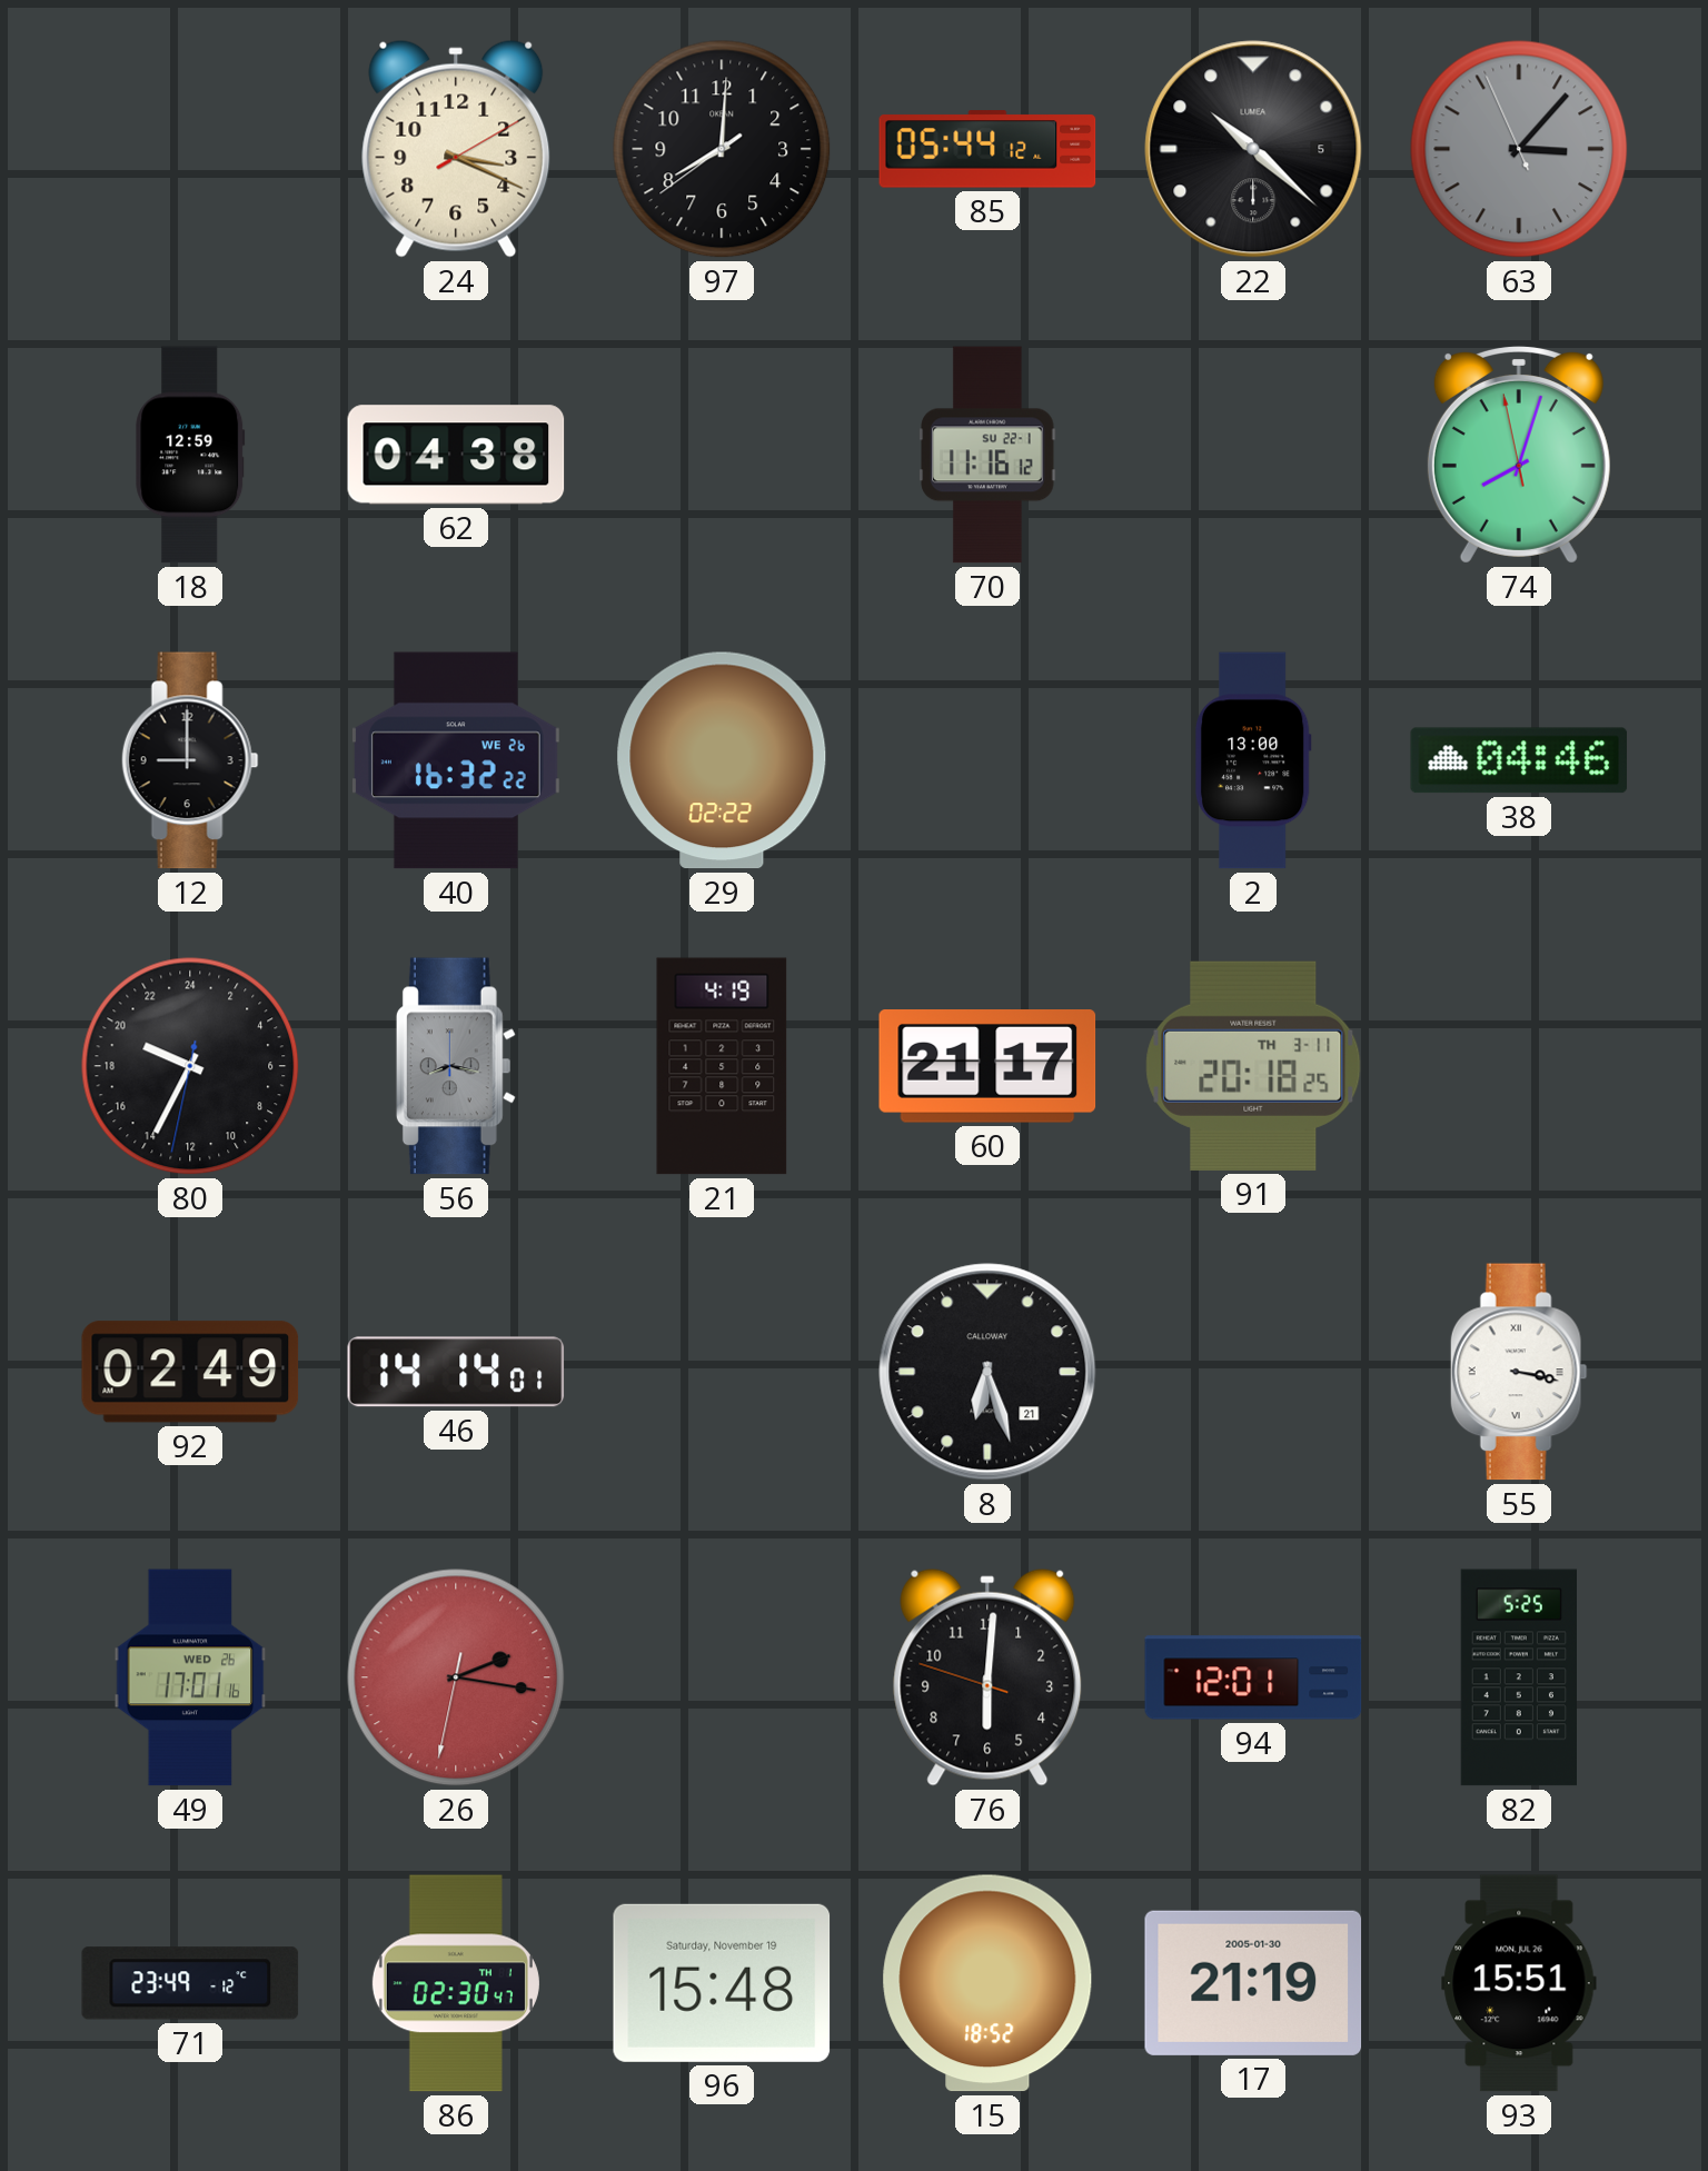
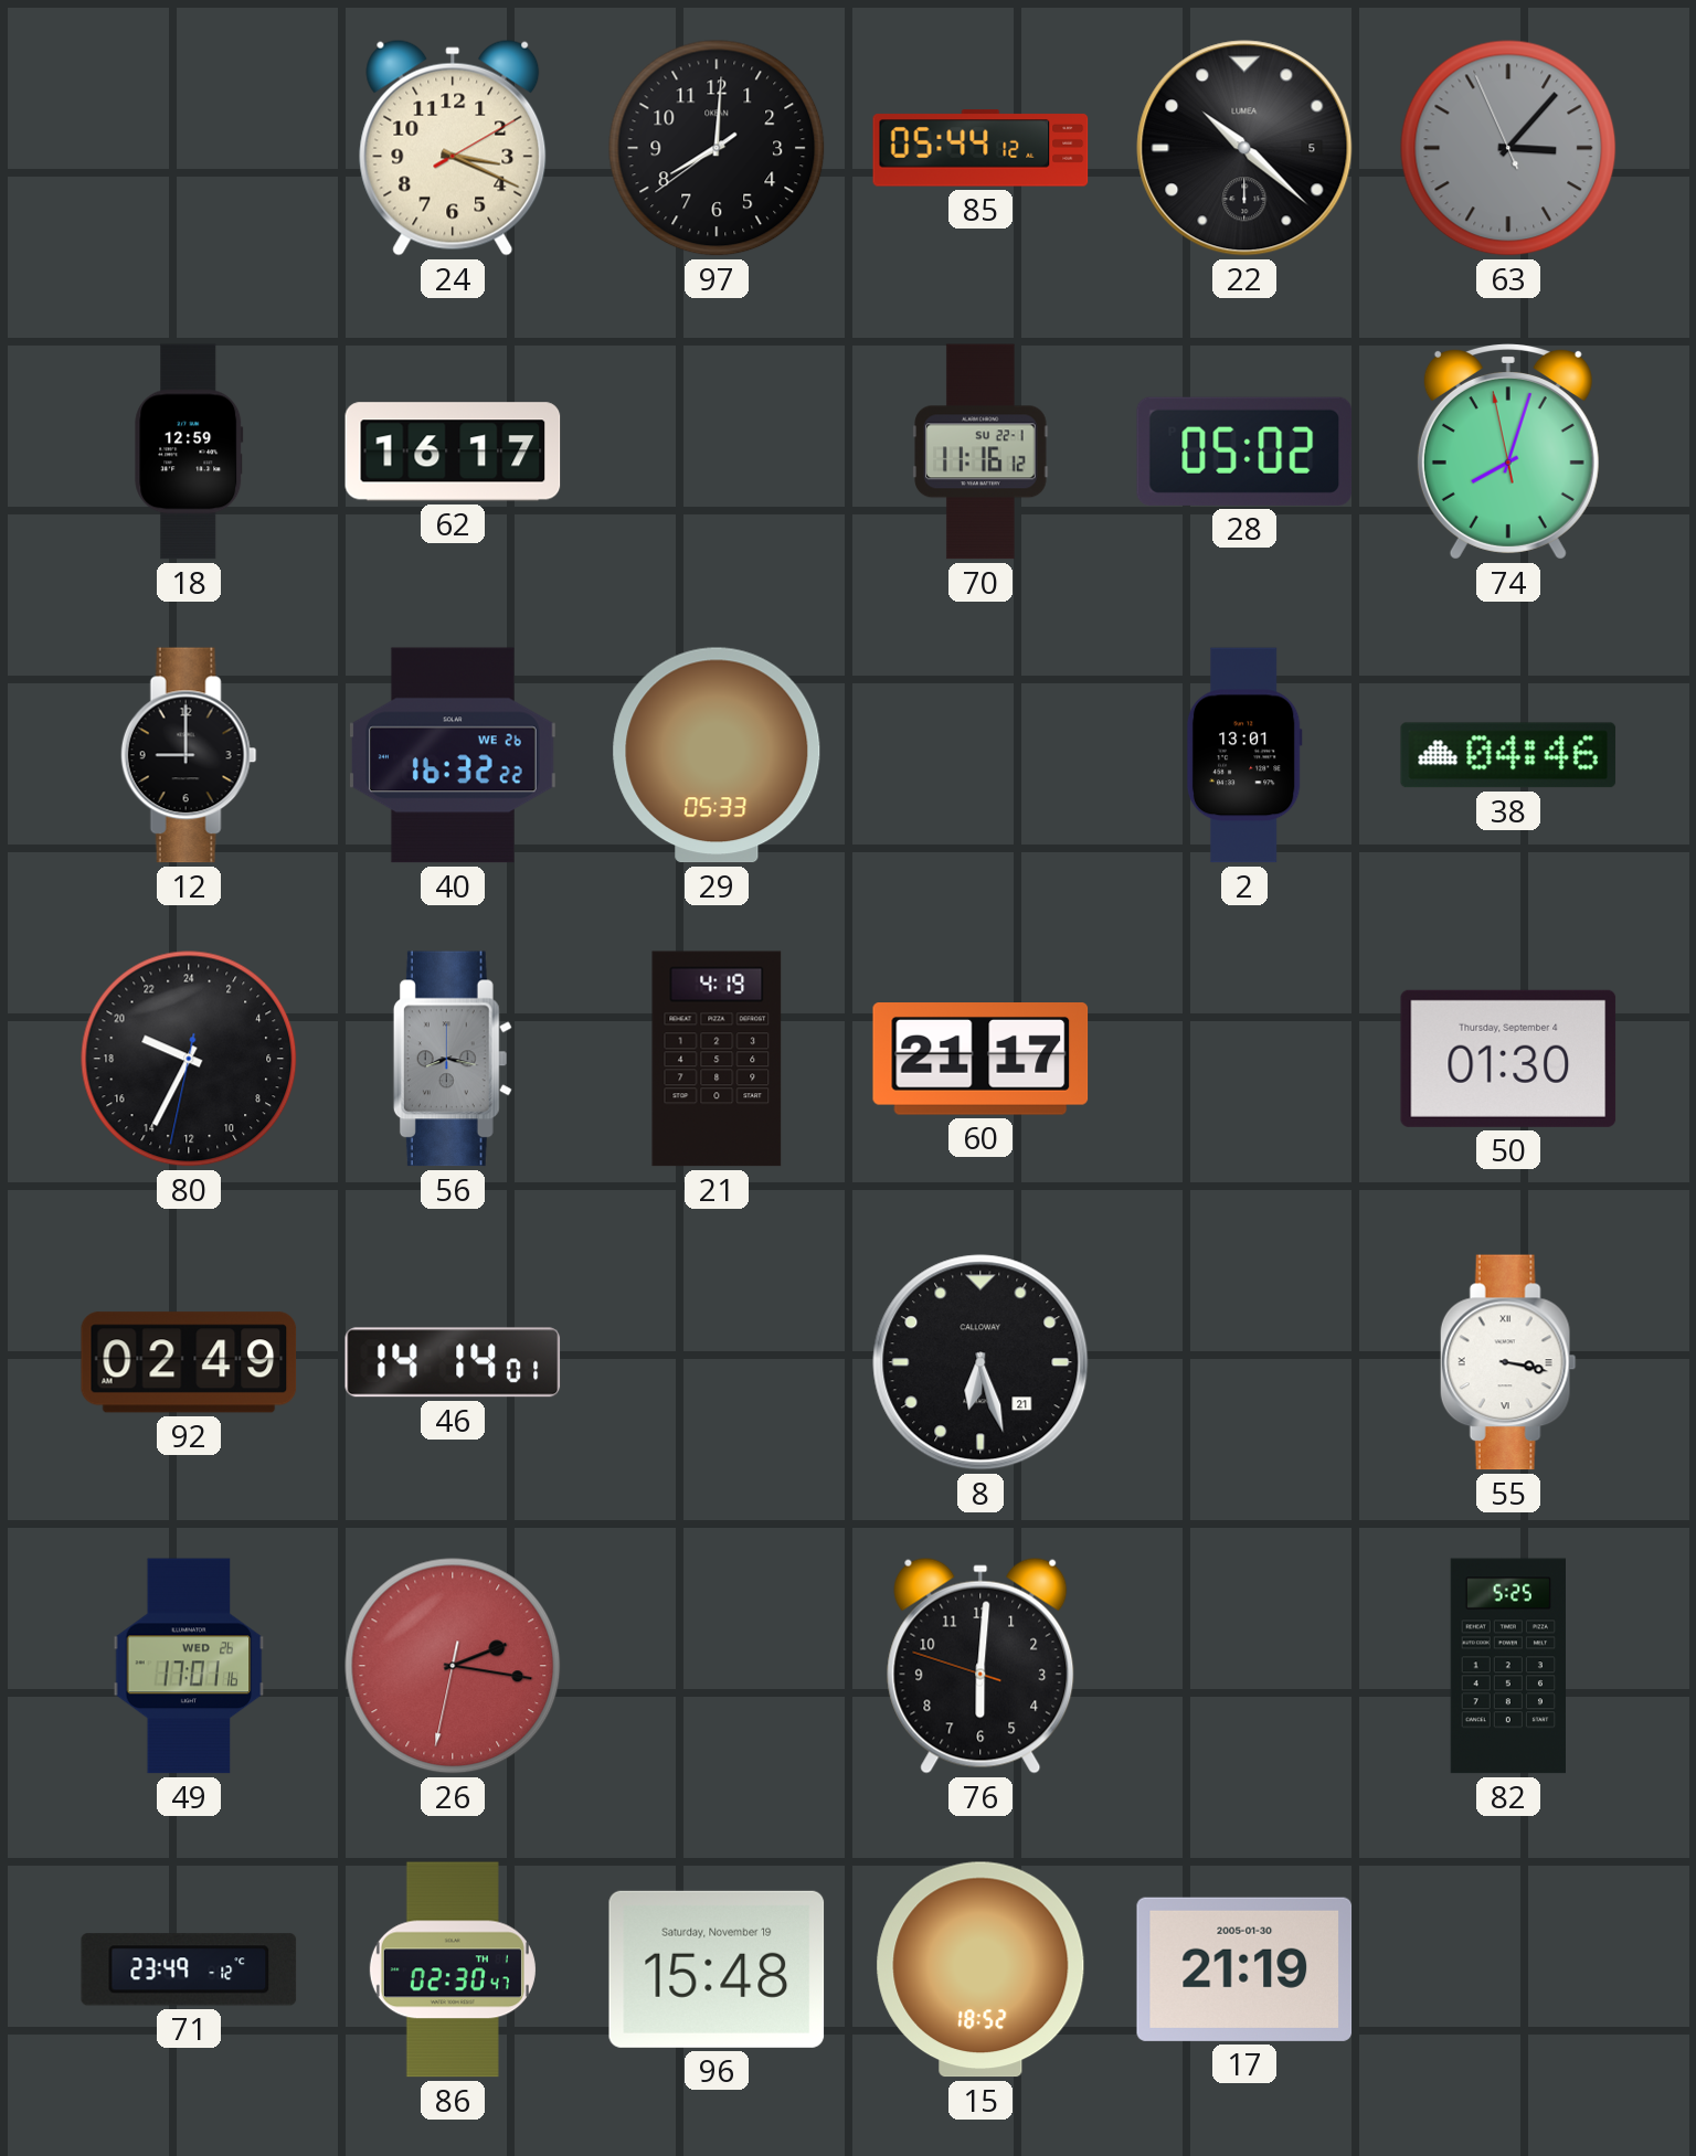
62: 04:38 -> 16:17 (453, 452)
28: none -> 05:02 (1244, 452)
29: 02:22 -> 05:33 (717, 755)
2: 13:00 -> 13:01 (1244, 755)
91: 20:18 -> none (1253, 1066)
50: none -> 01:30 (1508, 1059)
94: 12:01 -> none (1253, 1677)
93: 15:51 -> none (1519, 1983)
